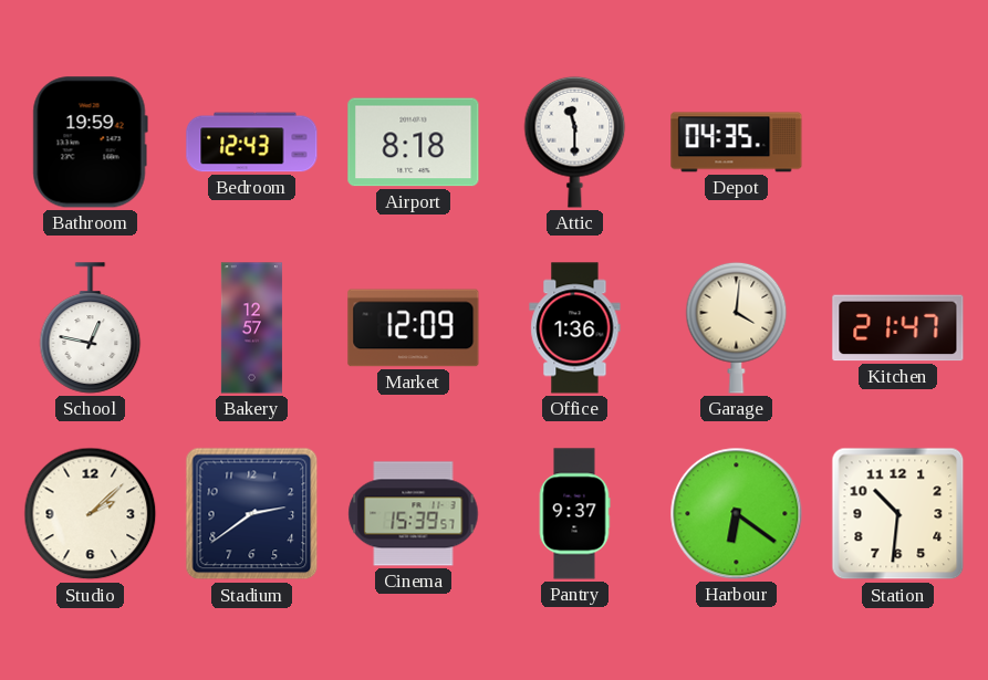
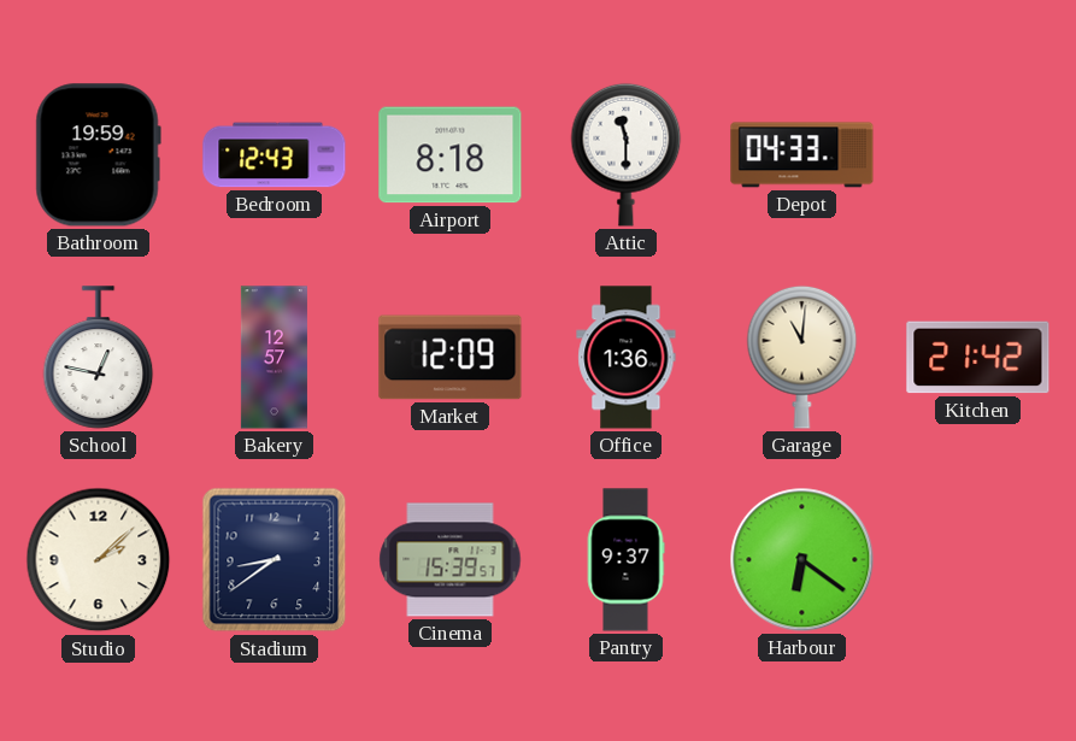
Depot: 04:35 -> 04:33 (802, 155)
Garage: 4:01 -> 11:01 (802, 357)
Kitchen: 21:47 -> 21:42 (978, 358)
Stadium: 2:39 -> 8:39 (275, 560)
Station: 10:31 -> none (898, 514)
